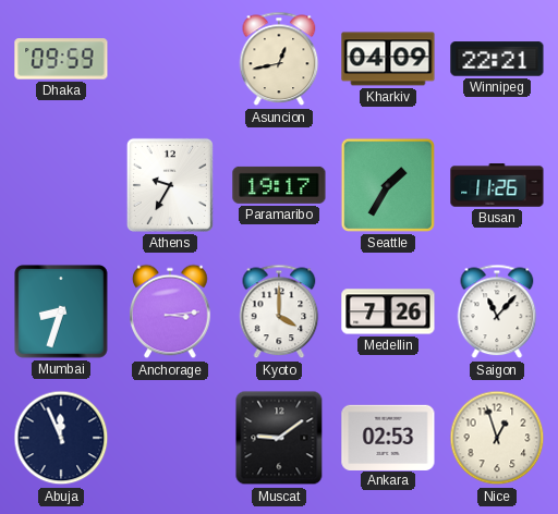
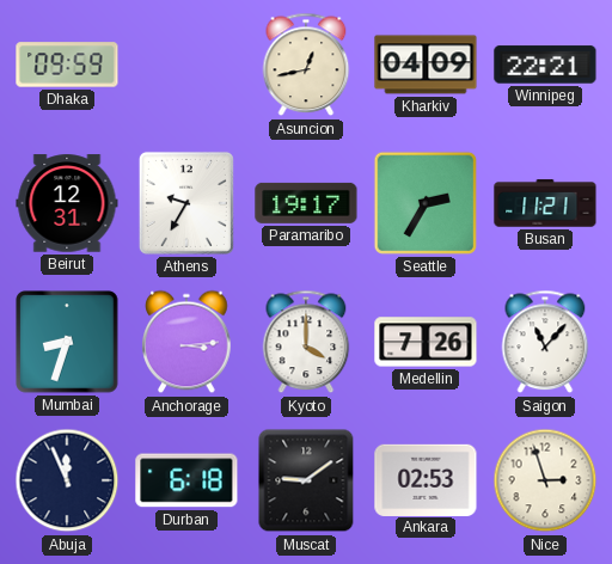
Beirut: none -> 12:31 (67, 203)
Seattle: 1:35 -> 2:35 (426, 203)
Busan: 11:26 -> 11:21 (545, 203)
Durban: none -> 6:18 (186, 480)
Nice: 12:57 -> 2:57 (545, 480)
